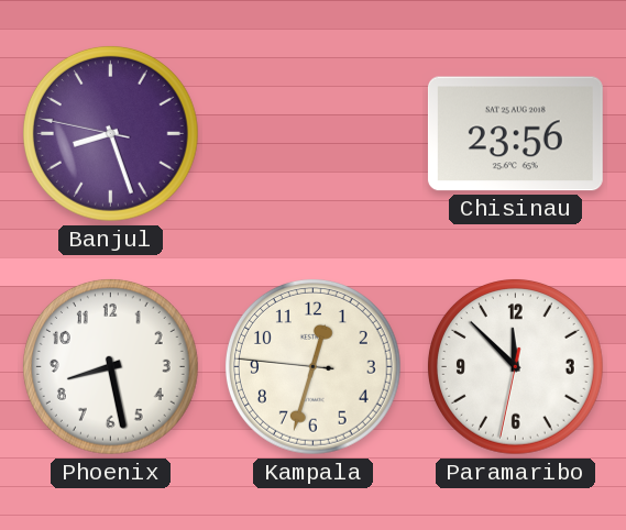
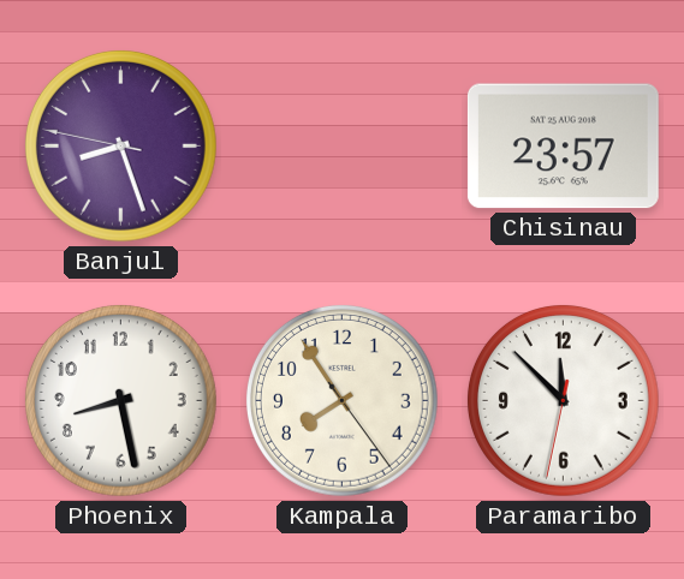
Chisinau: 23:56 -> 23:57 (563, 147)
Kampala: 12:32 -> 7:54 (341, 400)
